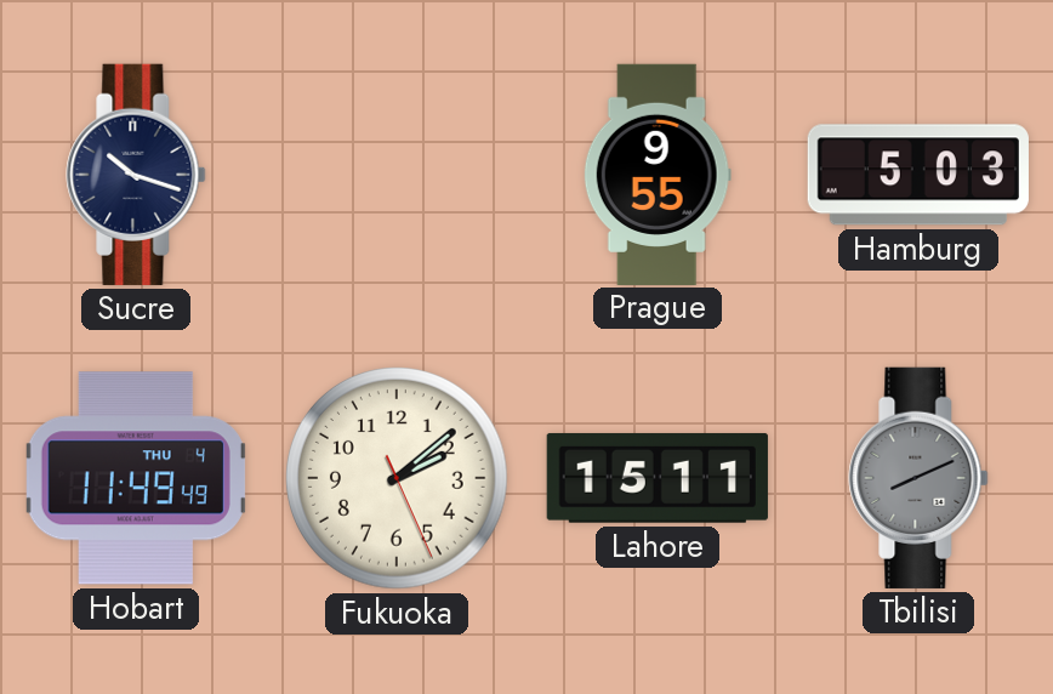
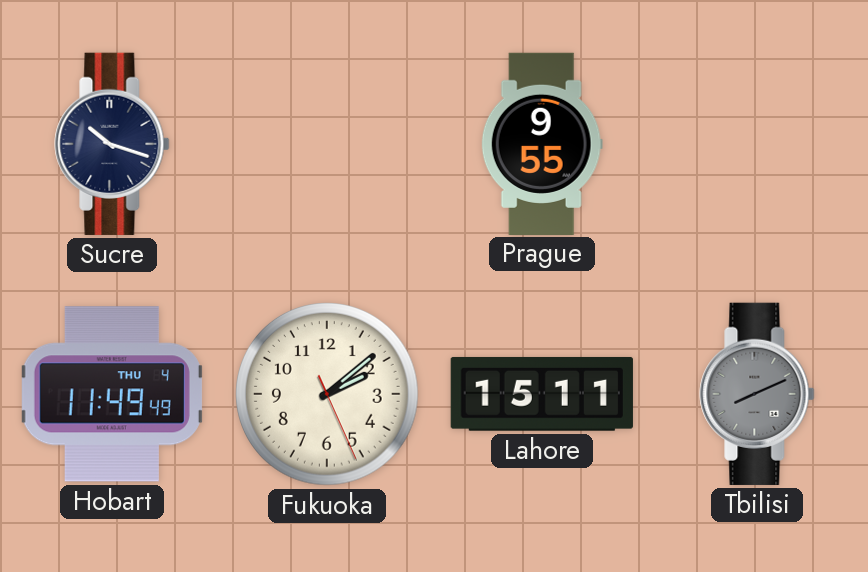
Hamburg: 5:03 -> none (918, 175)
